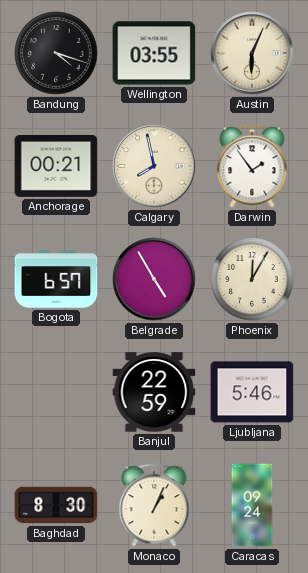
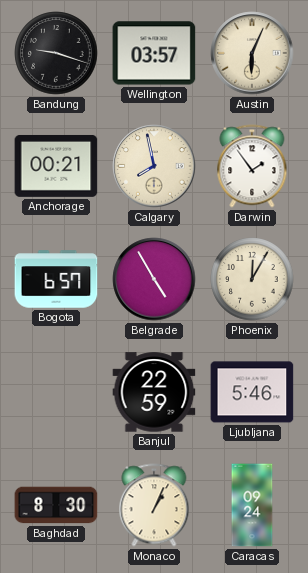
Bandung: 4:18 -> 9:18 (56, 53)
Wellington: 03:55 -> 03:57 (154, 53)
